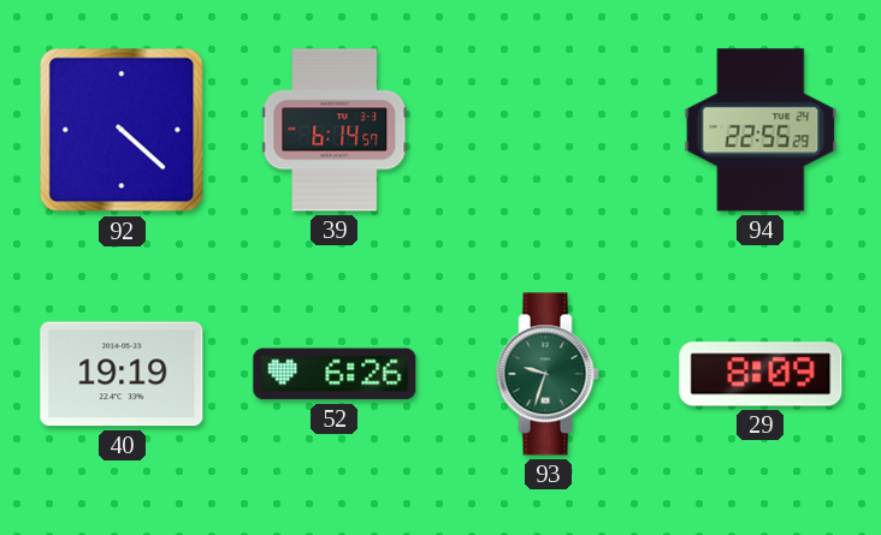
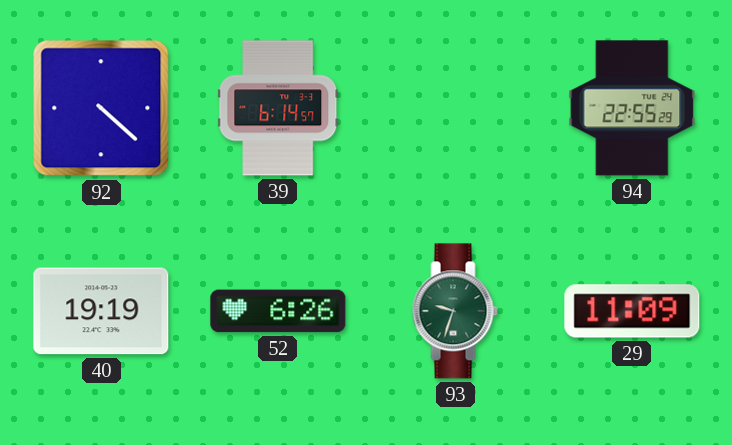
29: 8:09 -> 11:09 (632, 311)
